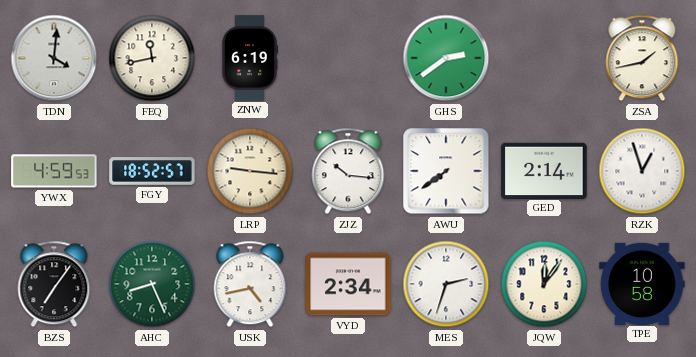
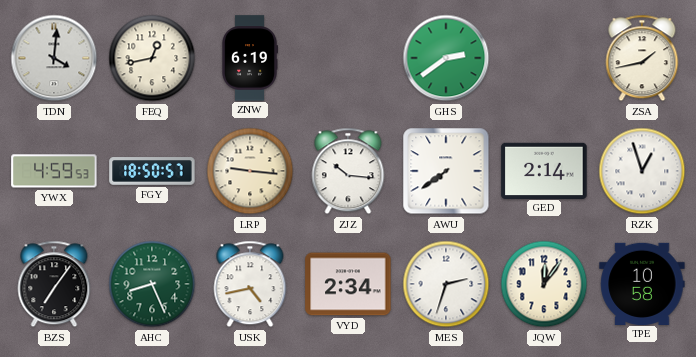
FEQ: 11:43 -> 12:43 (152, 58)
FGY: 18:52 -> 18:50 (152, 171)
